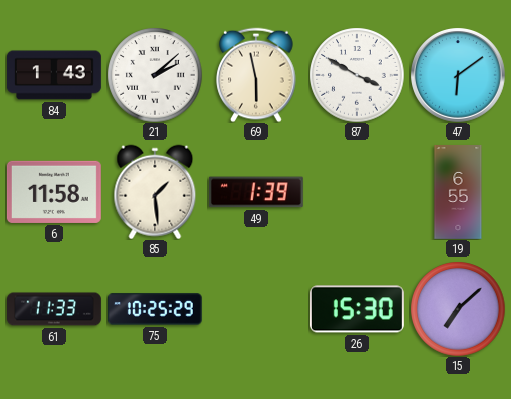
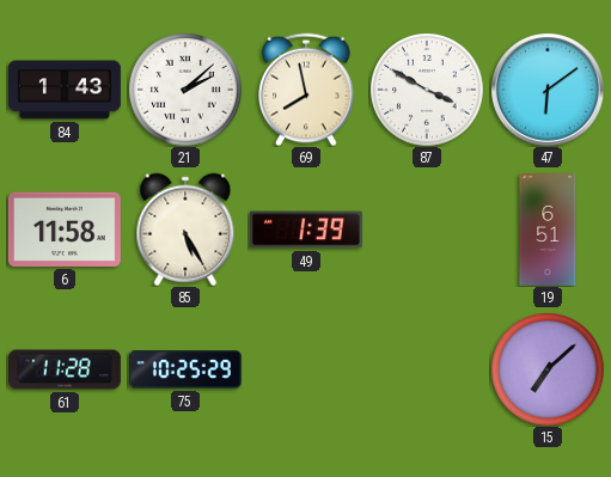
69: 5:58 -> 7:58 (306, 90)
85: 1:29 -> 5:25 (185, 230)
19: 6:55 -> 6:51 (548, 231)
61: 11:33 -> 11:28 (66, 369)
26: 15:30 -> none (357, 309)
